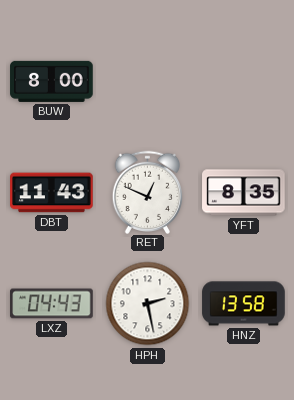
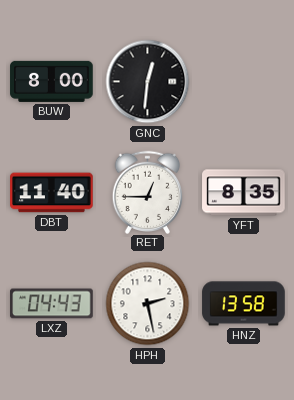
GNC: none -> 12:31 (148, 82)
DBT: 11:43 -> 11:40 (52, 193)
RET: 12:49 -> 12:45 (148, 192)
